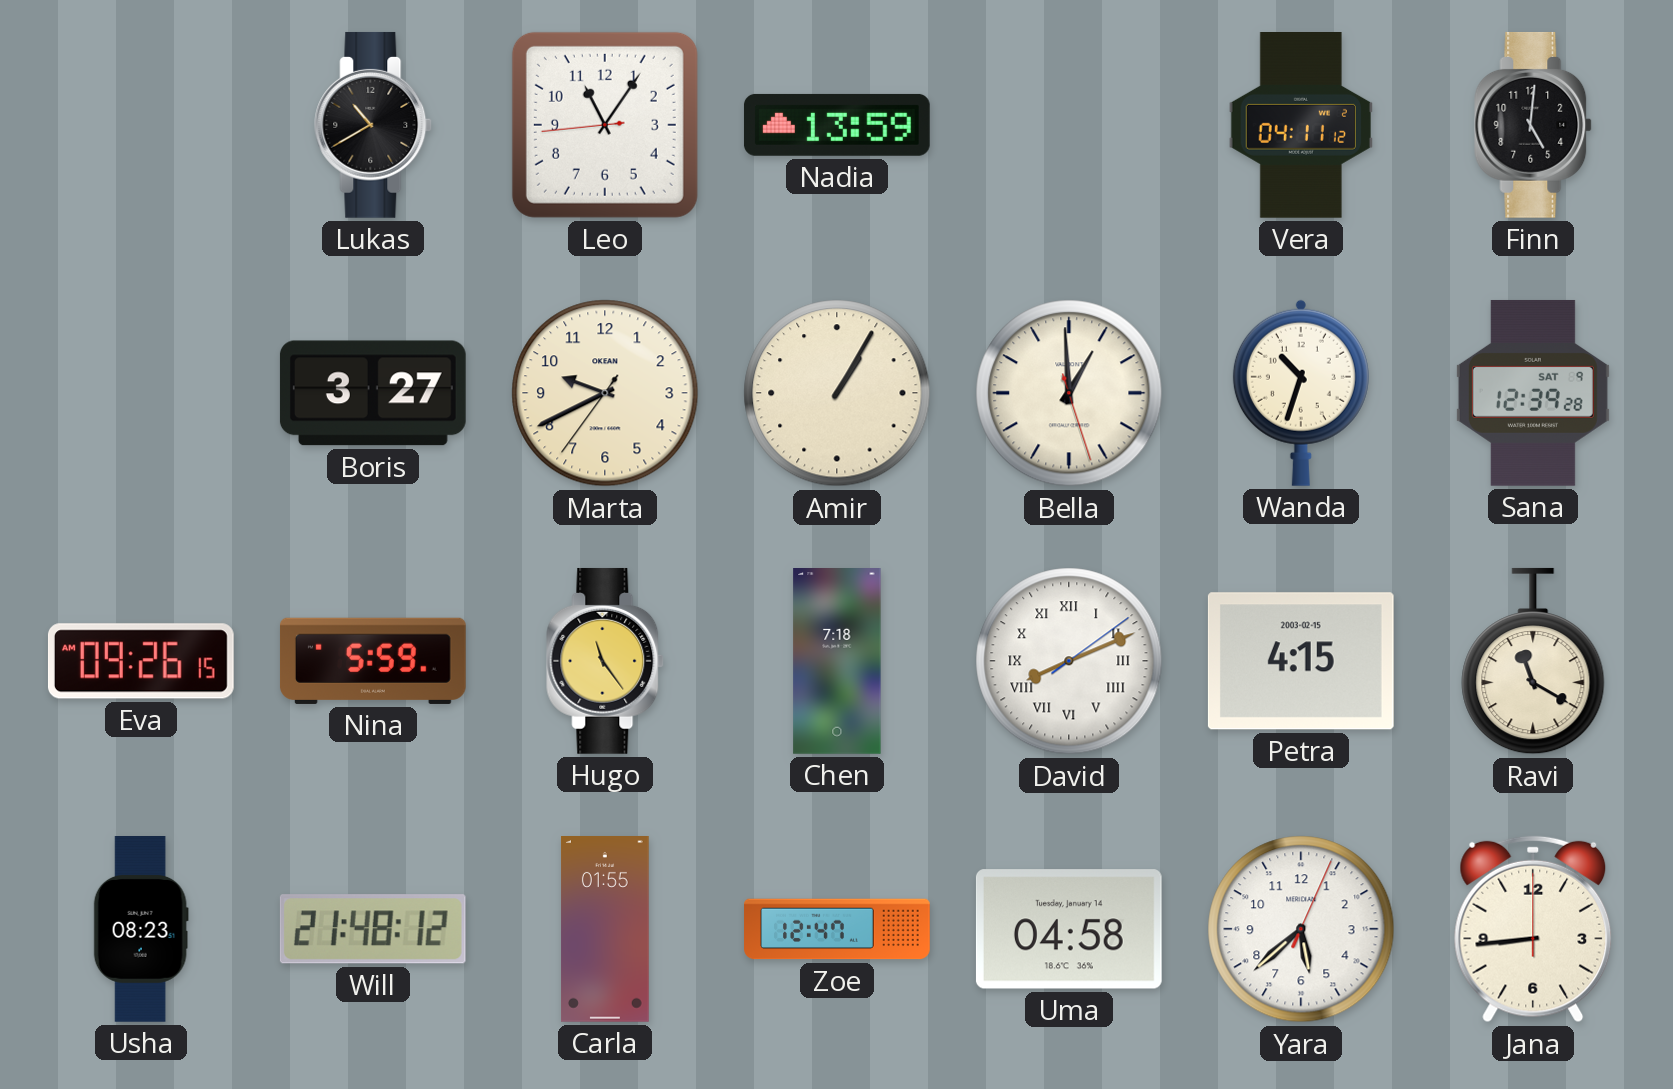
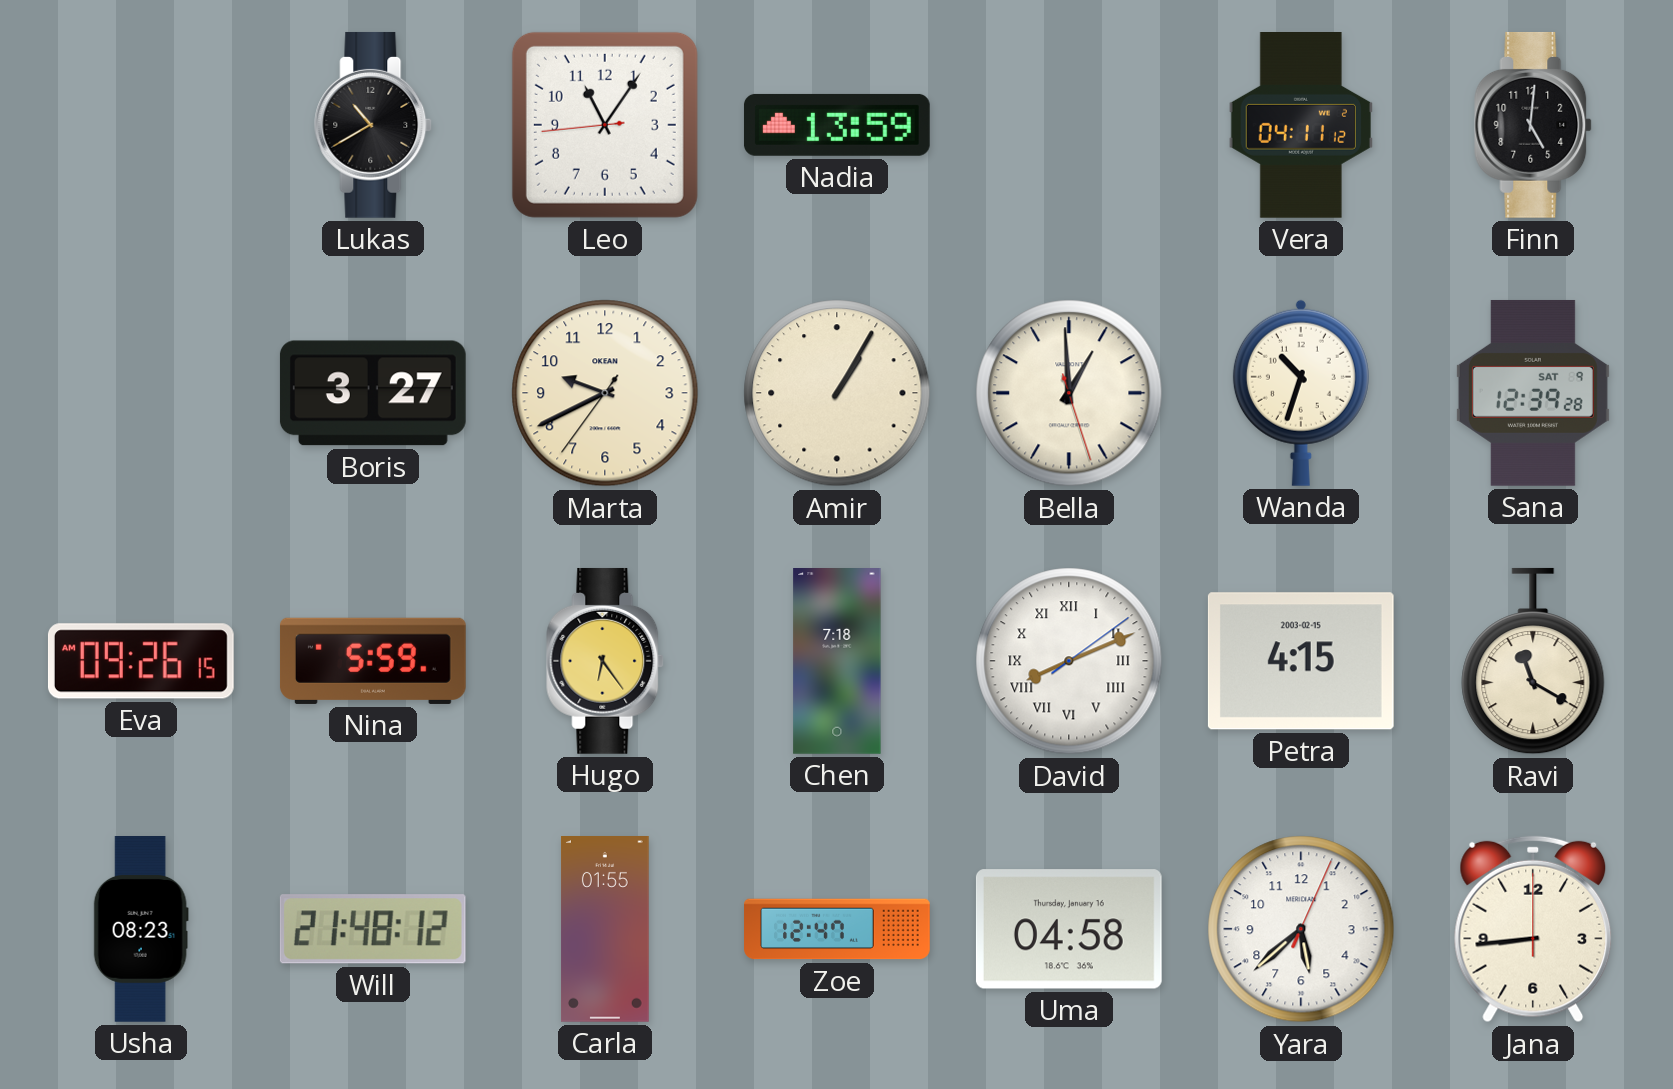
Hugo: 11:24 -> 6:24 (606, 661)
Uma date: Tuesday, January 14 -> Thursday, January 16 (1069, 929)
